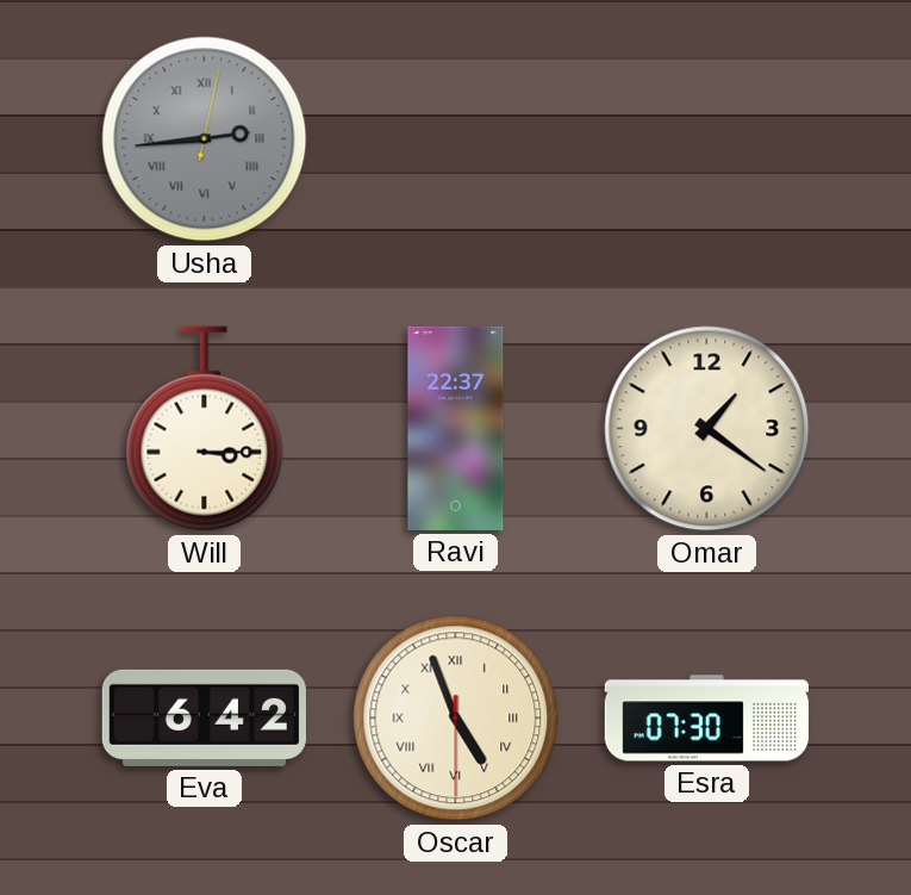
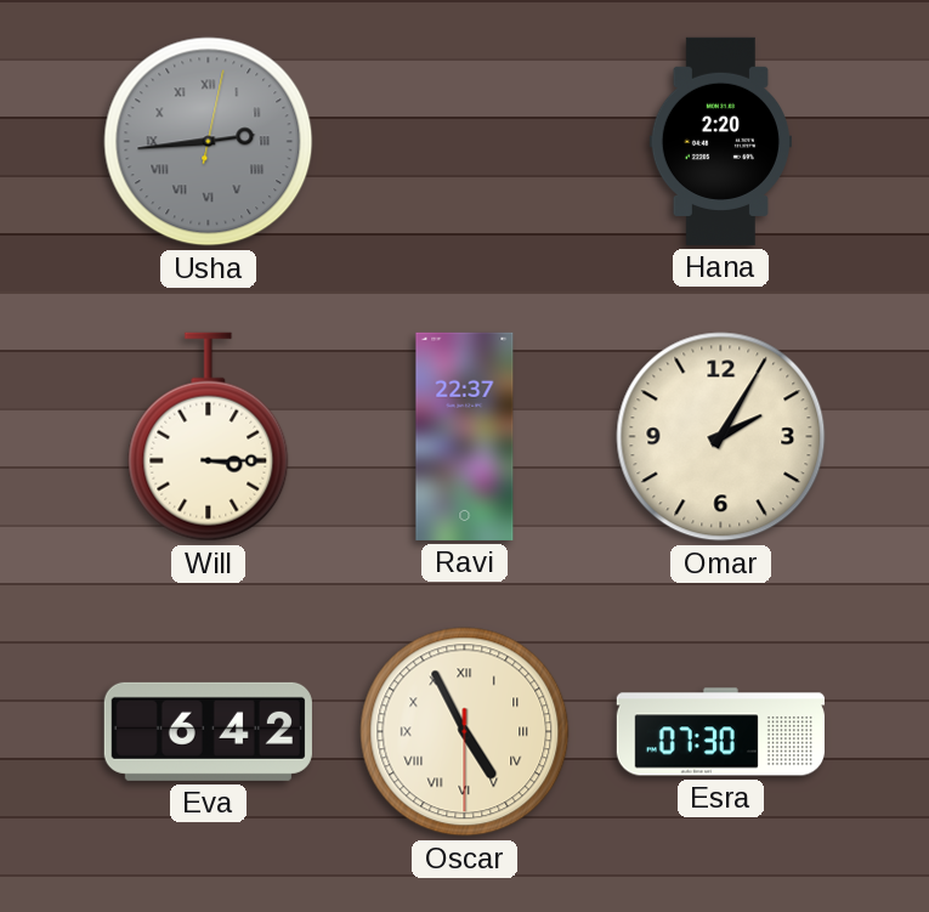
Hana: none -> 2:20 (720, 141)
Omar: 1:21 -> 2:05 (721, 437)
Oscar: 4:56 -> 4:55 (465, 732)
